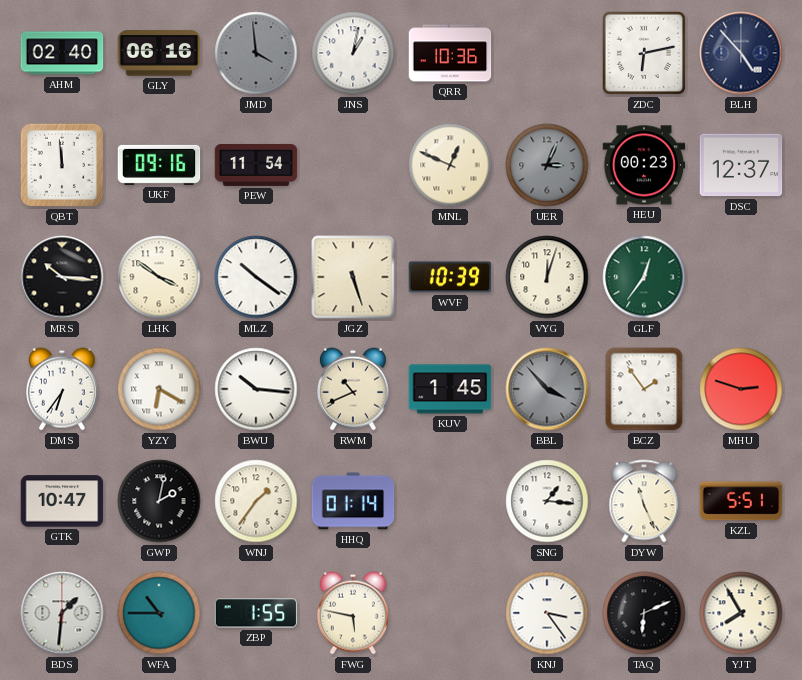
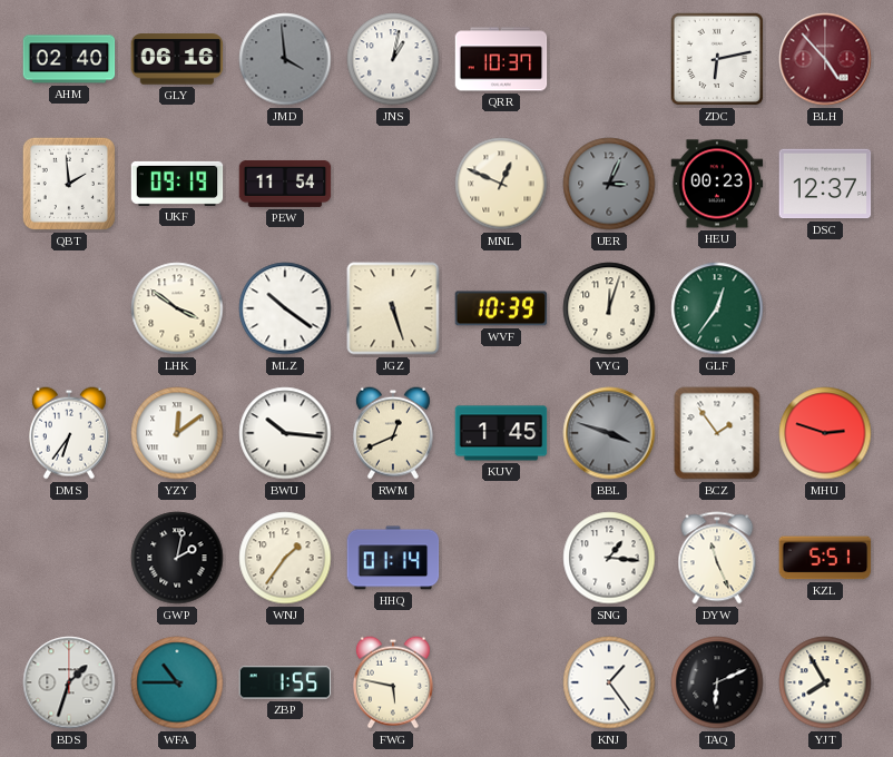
QRR: 10:36 -> 10:37 (501, 59)
BLH dial: navy -> burgundy (825, 59)
QBT: 11:59 -> 1:59 (69, 184)
UKF: 09:16 -> 09:19 (177, 184)
MRS: 10:16 -> none (62, 277)
YZY: 6:20 -> 12:09 (177, 433)
RWM: 10:41 -> 12:41 (393, 433)
BBL: 3:53 -> 3:48 (609, 433)
GTK: 10:47 -> none (62, 501)
BDS: 1:31 -> 1:33 (69, 682)
KNJ: 3:24 -> 1:24 (609, 682)
